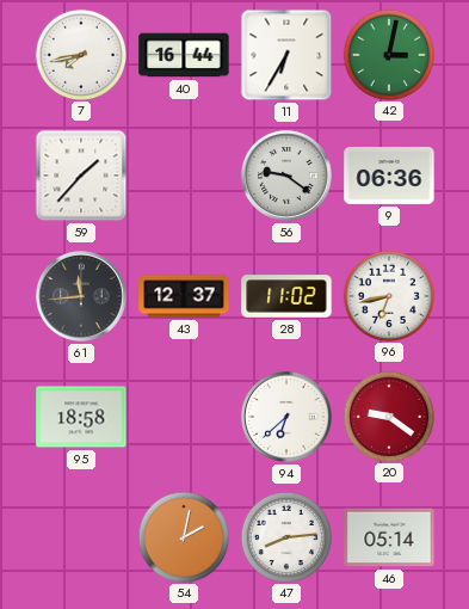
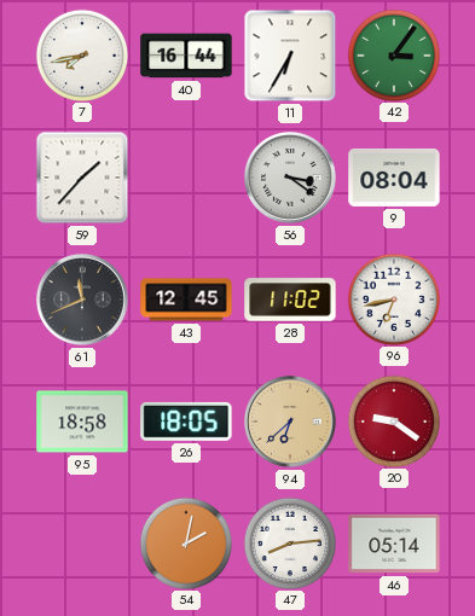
42: 3:02 -> 3:06 (393, 54)
56: 9:21 -> 3:21 (290, 178)
9: 06:36 -> 08:04 (394, 178)
61: 11:44 -> 11:41 (82, 300)
43: 12:37 -> 12:45 (186, 300)
26: none -> 18:05 (186, 422)
94 dial: white -> champagne (290, 422)
